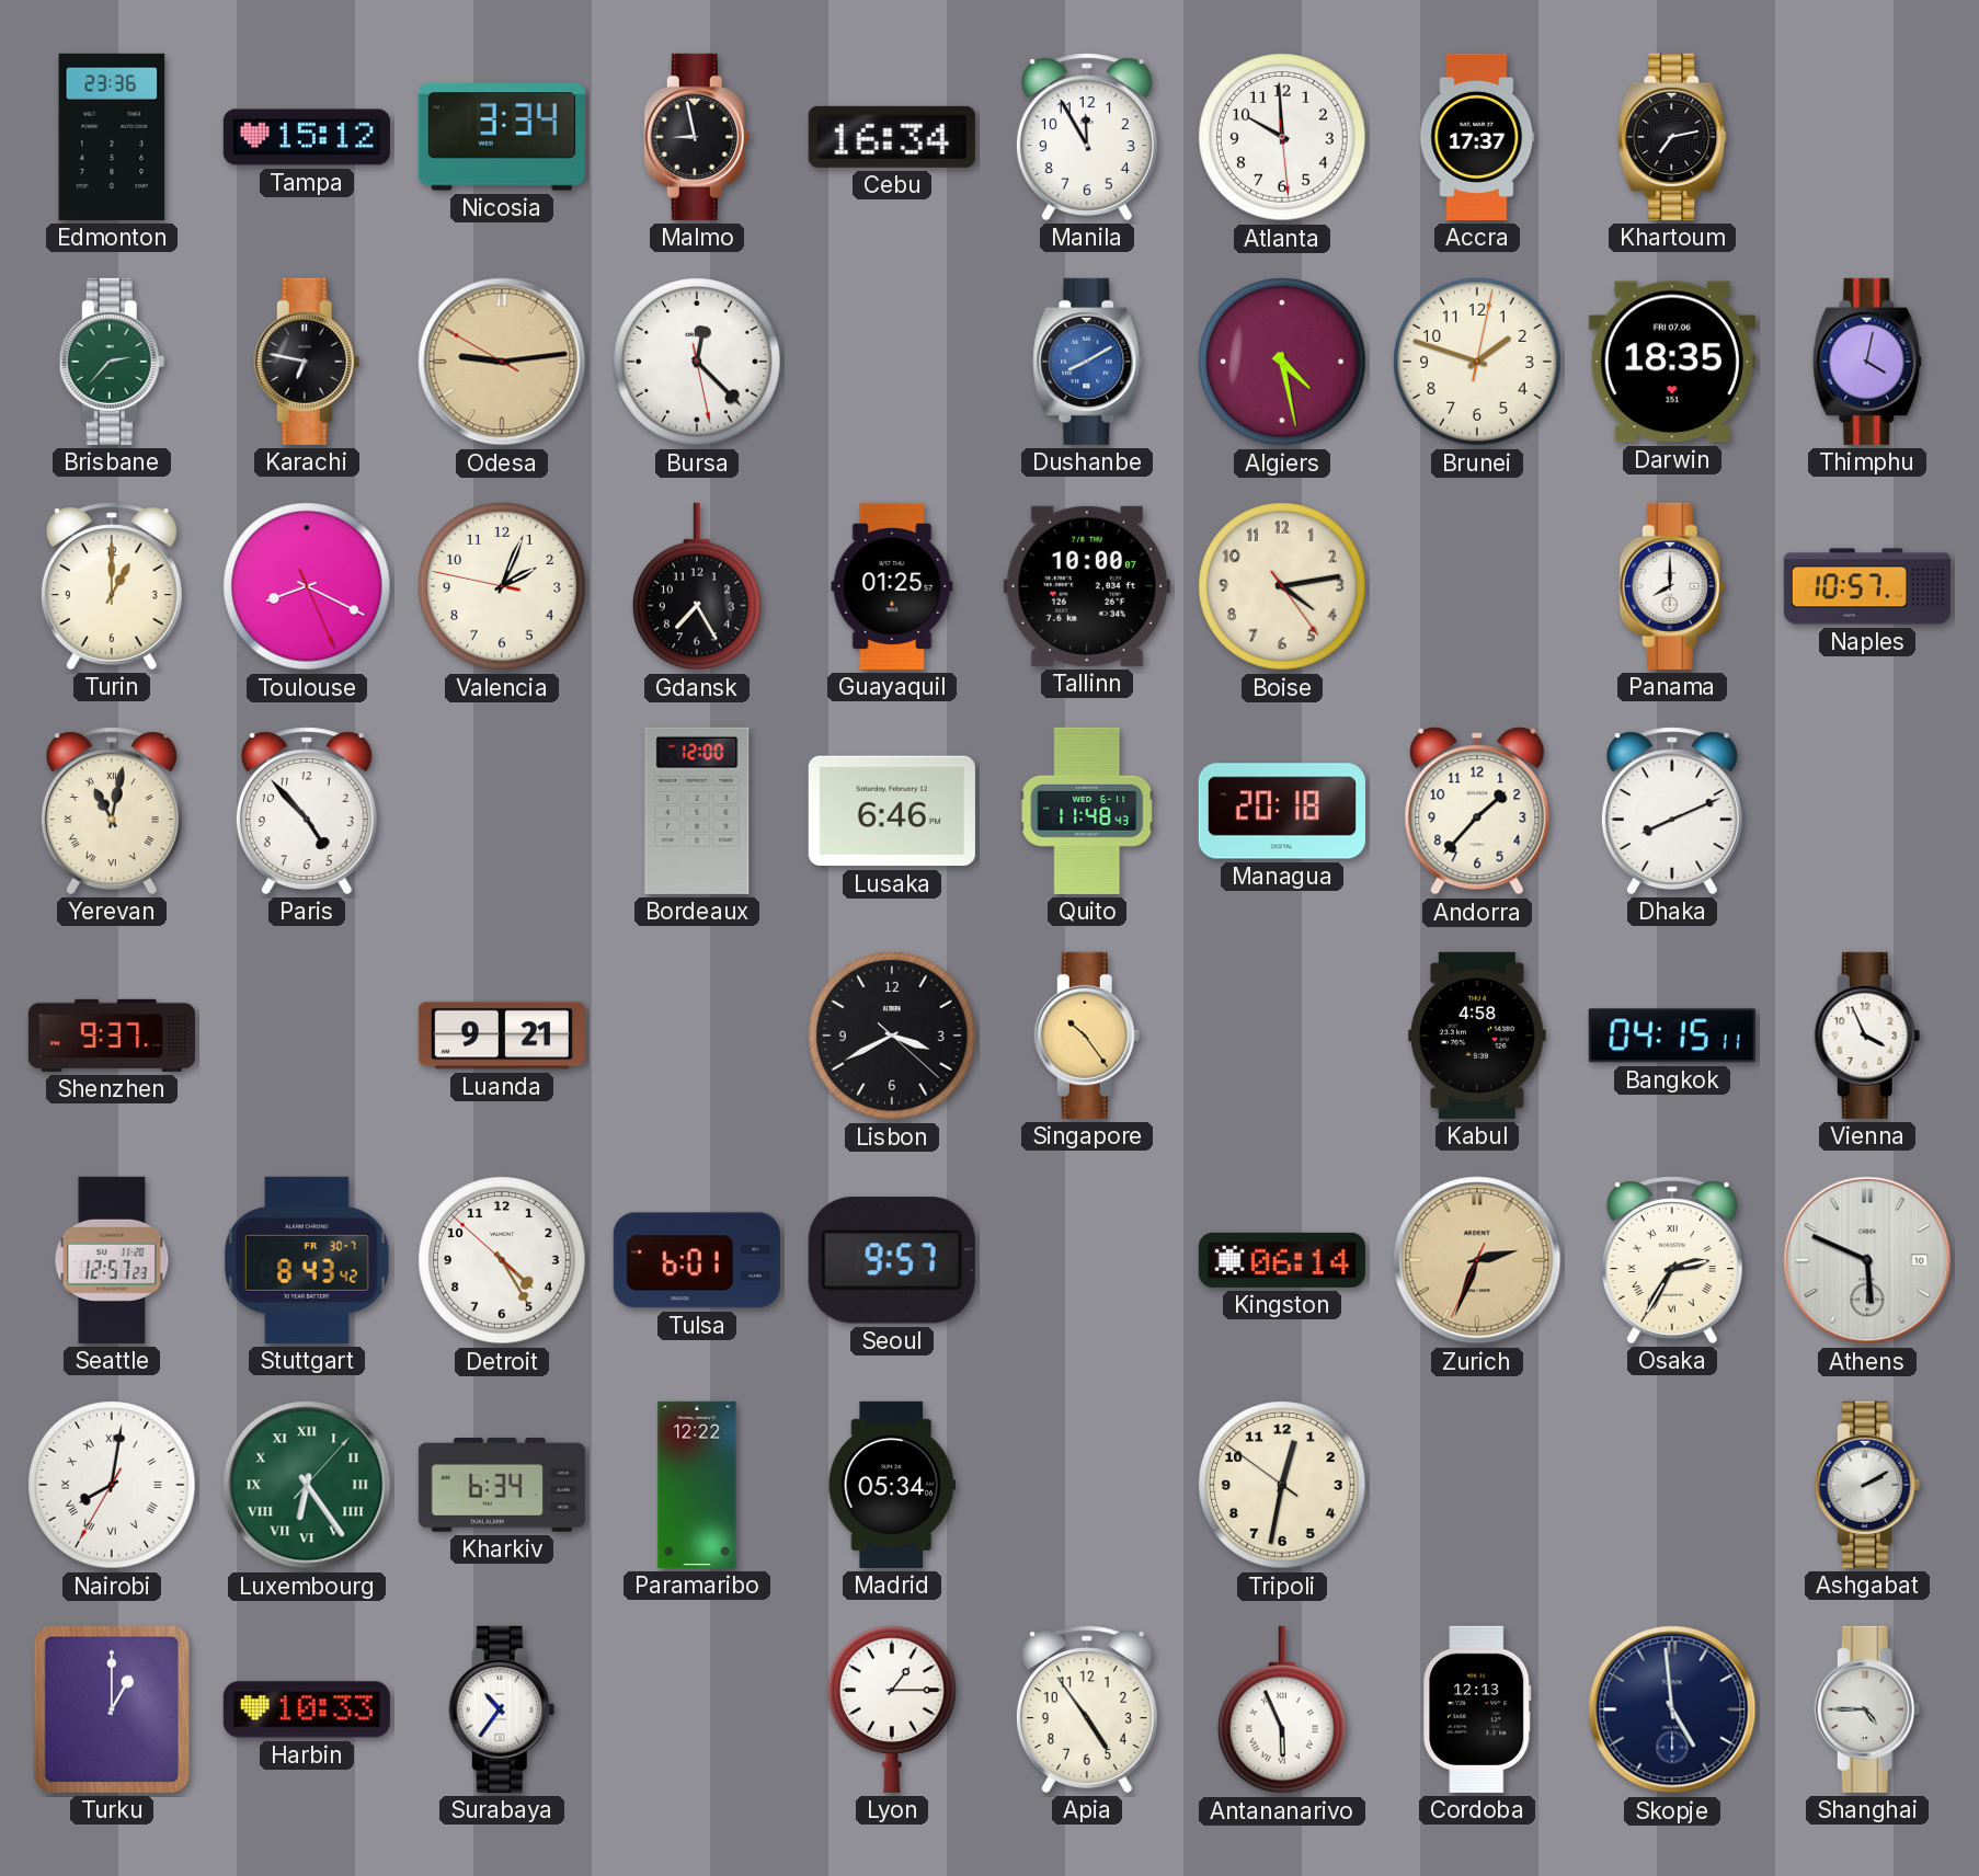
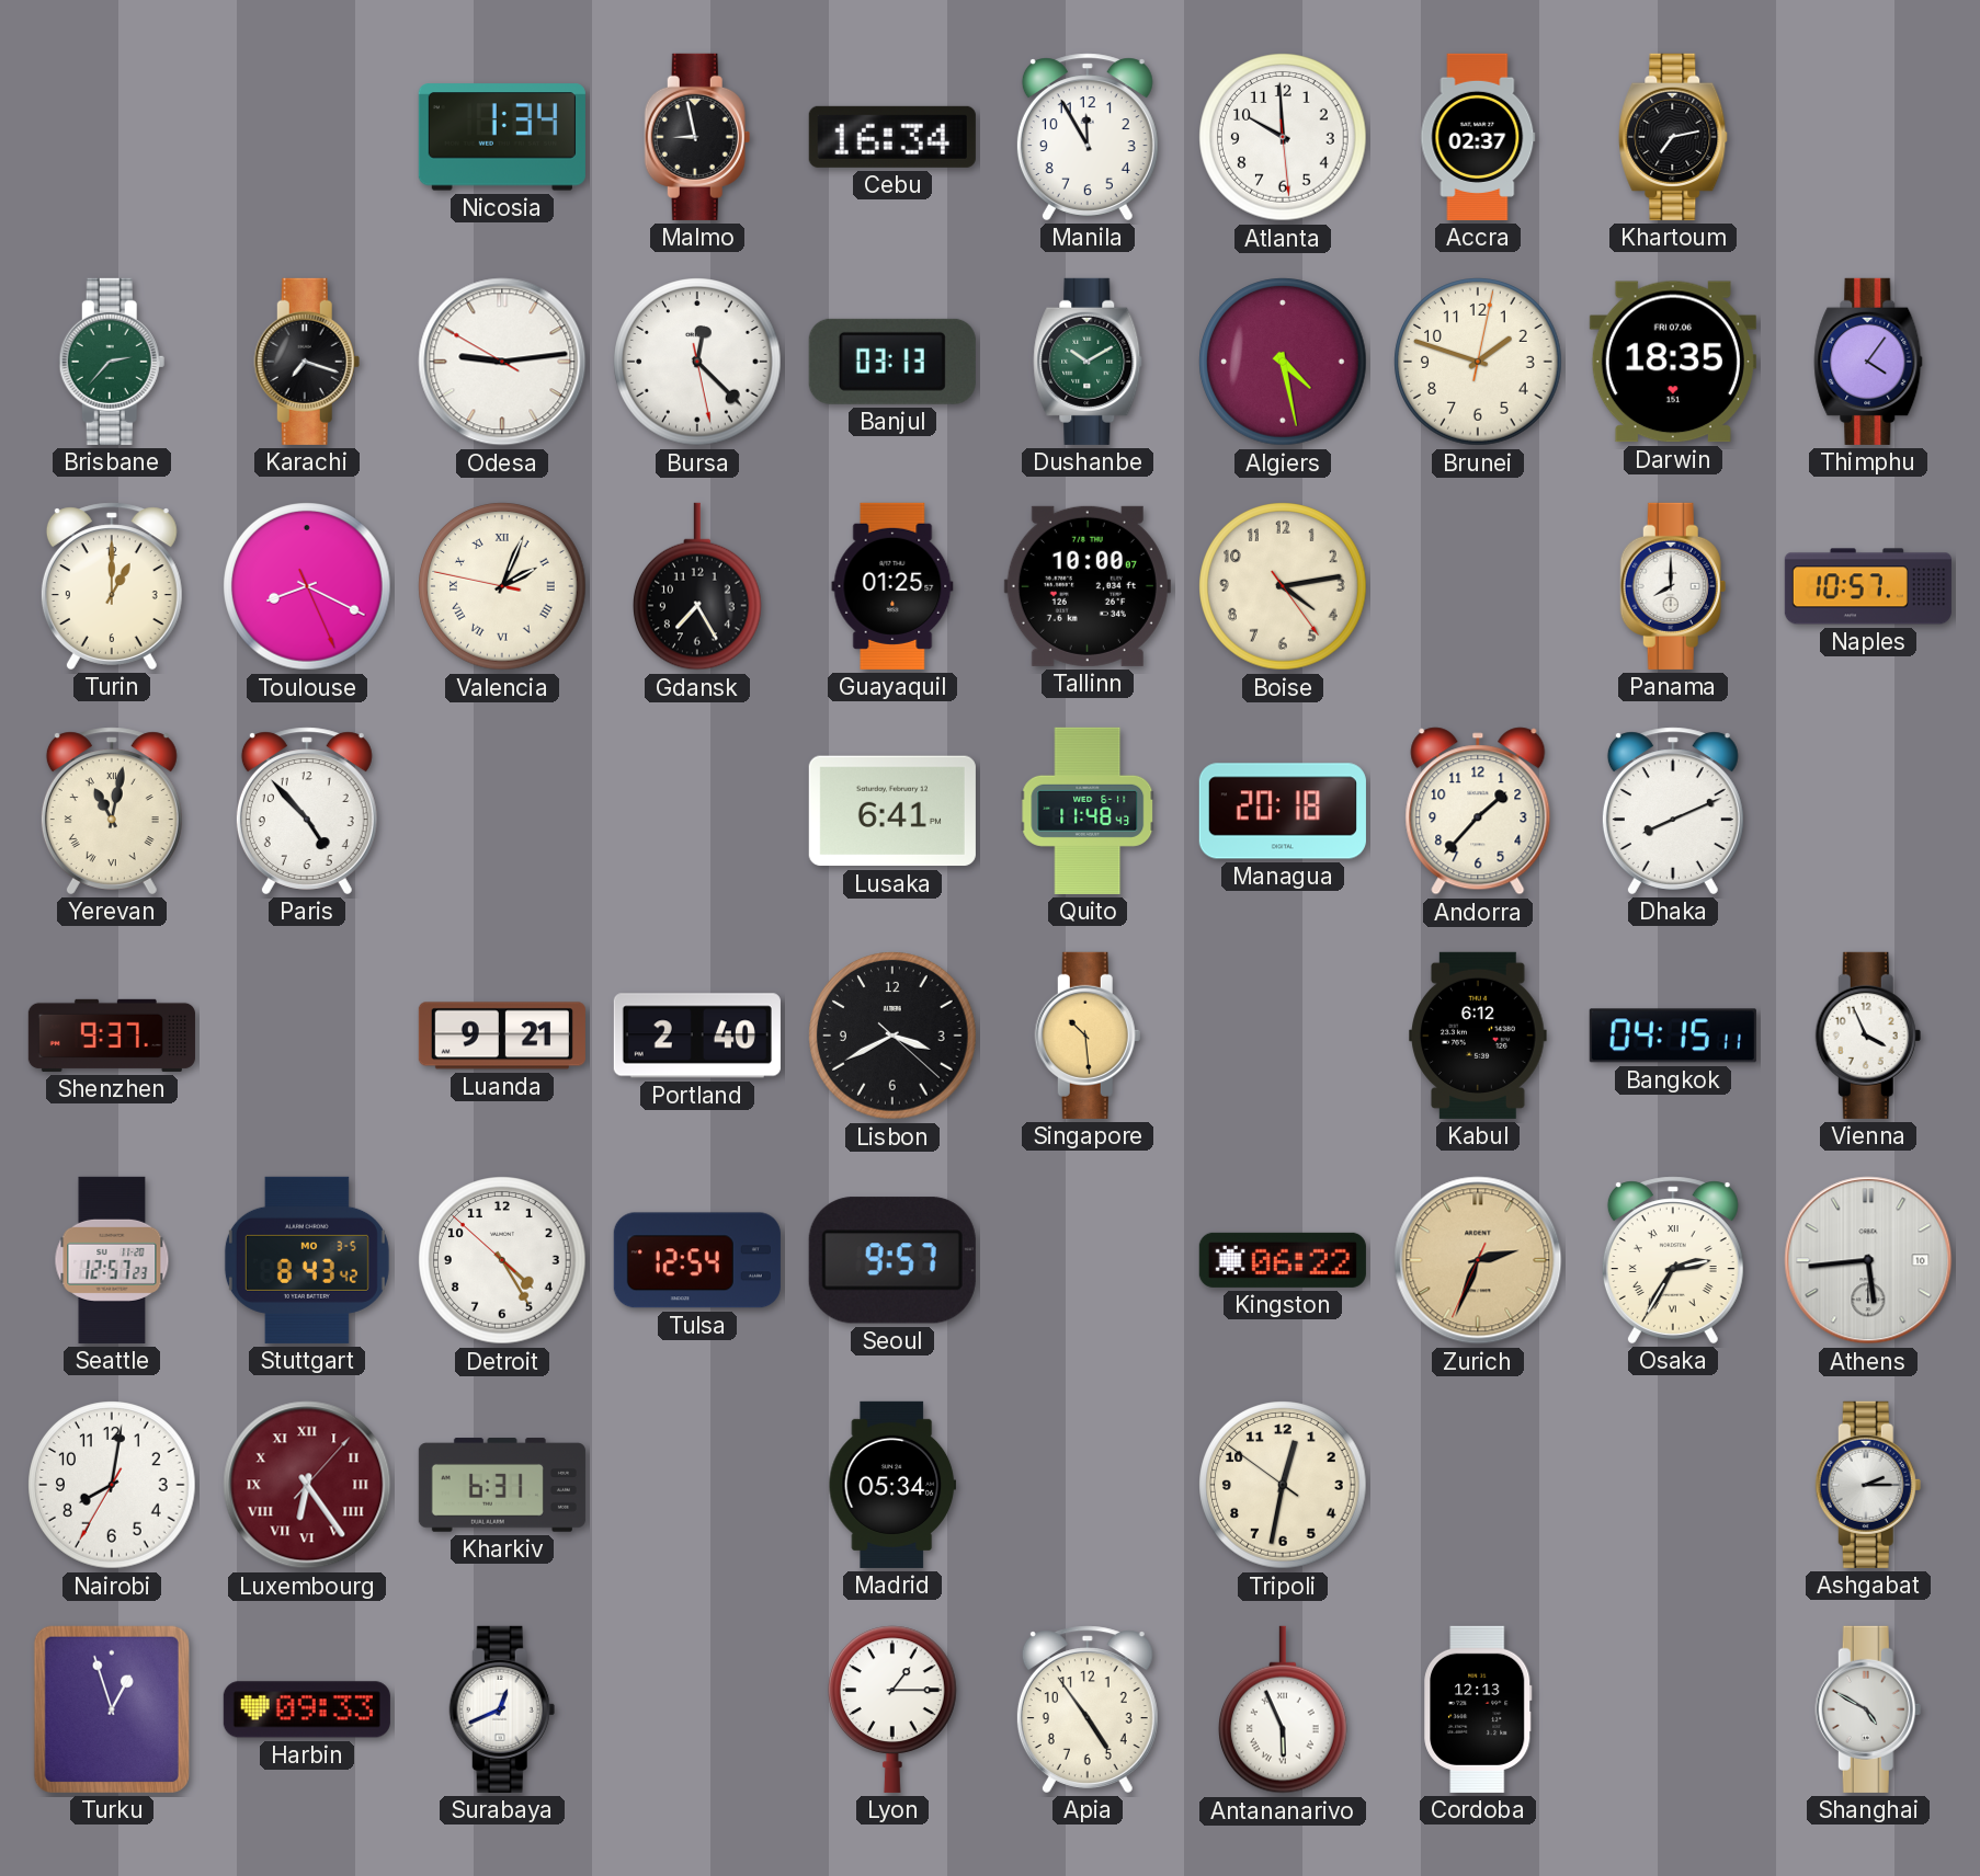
Edmonton: 23:36 -> none (112, 137)
Tampa: 15:12 -> none (307, 137)
Nicosia: 3:34 -> 1:34 (502, 137)
Accra: 17:37 -> 02:37 (1478, 137)
Karachi: 6:47 -> 7:18 (307, 362)
Odesa dial: champagne -> white (502, 362)
Banjul: none -> 03:13 (892, 362)
Dushanbe: 8:10 -> 10:10 (1088, 362)
Dushanbe dial: blue -> green (1088, 362)
Thimphu: 4:02 -> 4:06 (1868, 362)
Valencia numerals: Arabic -> Roman (502, 586)
Bordeaux: 12:00 -> none (697, 811)
Lusaka: 6:46 -> 6:41 (892, 811)
Portland: none -> 2:40 (697, 1036)
Singapore: 10:24 -> 10:29 (1088, 1036)
Kabul: 4:58 -> 6:12 (1478, 1036)
Stuttgart date: FR 30-7 -> MO 3-5 (307, 1260)
Tulsa: 6:01 -> 12:54 (697, 1260)
Kingston: 06:14 -> 06:22 (1283, 1260)
Athens: 5:49 -> 5:44 (1868, 1260)
Nairobi numerals: Roman -> Arabic (112, 1485)
Luxembourg dial: green -> burgundy (307, 1485)
Kharkiv: 6:34 -> 6:31 (502, 1485)
Paramaribo: 12:22 -> none (697, 1485)
Ashgabat: 2:10 -> 2:15 (1868, 1485)
Turku: 1:00 -> 12:57 (112, 1709)
Harbin: 10:33 -> 09:33 (307, 1709)
Surabaya: 10:36 -> 12:41 (502, 1709)
Skopje: 4:59 -> none (1672, 1709)
Shanghai: 4:45 -> 4:50 (1868, 1709)
